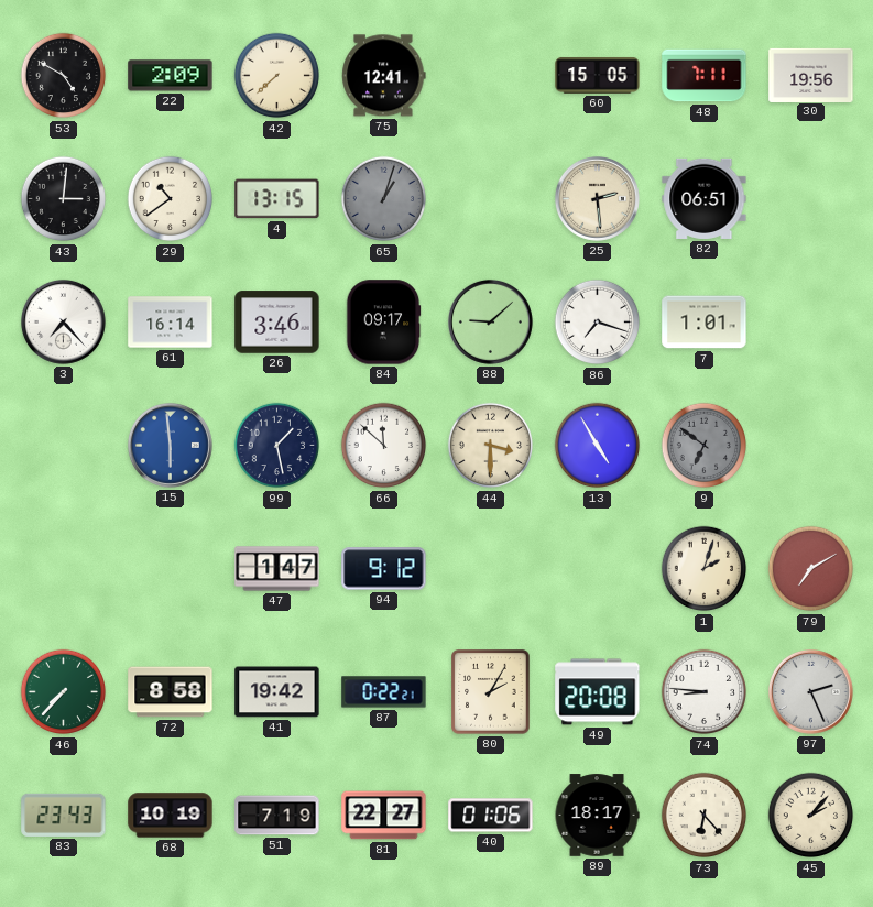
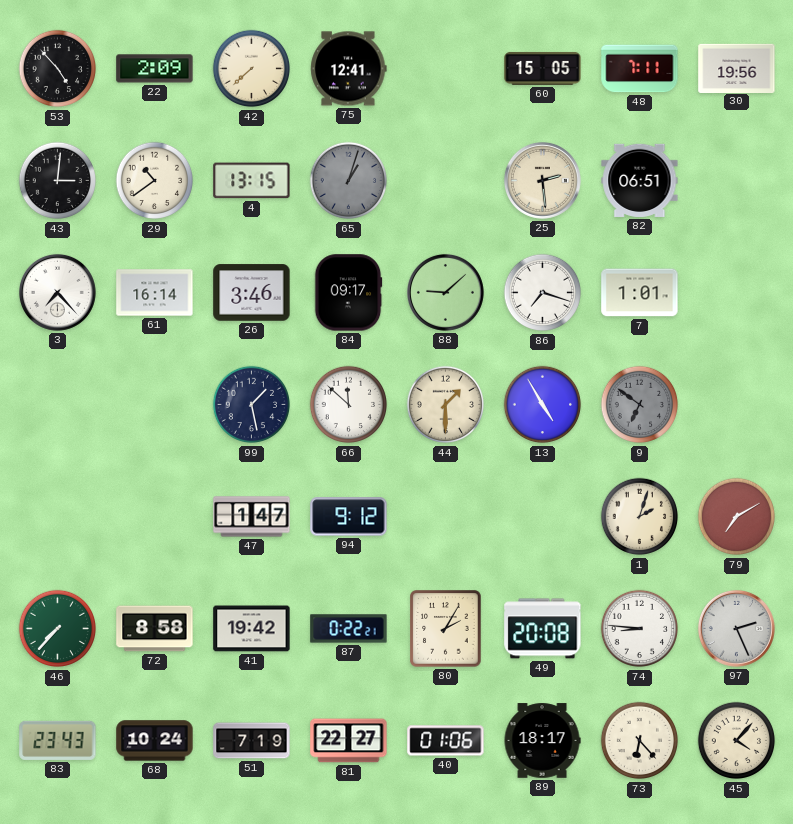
53: 4:50 -> 4:53 (58, 69)
15: 5:59 -> none (170, 445)
44: 3:30 -> 1:30 (446, 405)
68: 10:19 -> 10:24 (155, 741)
45: 2:07 -> 4:07 (737, 741)
